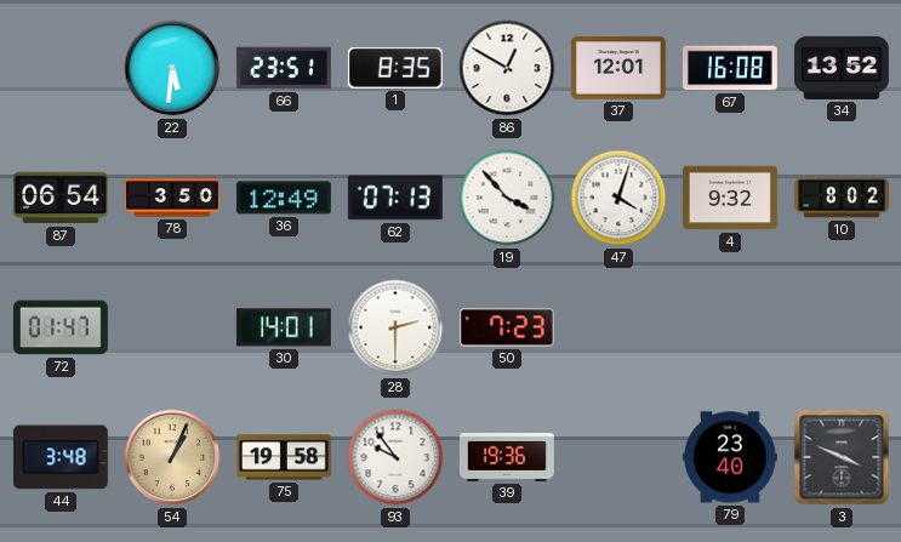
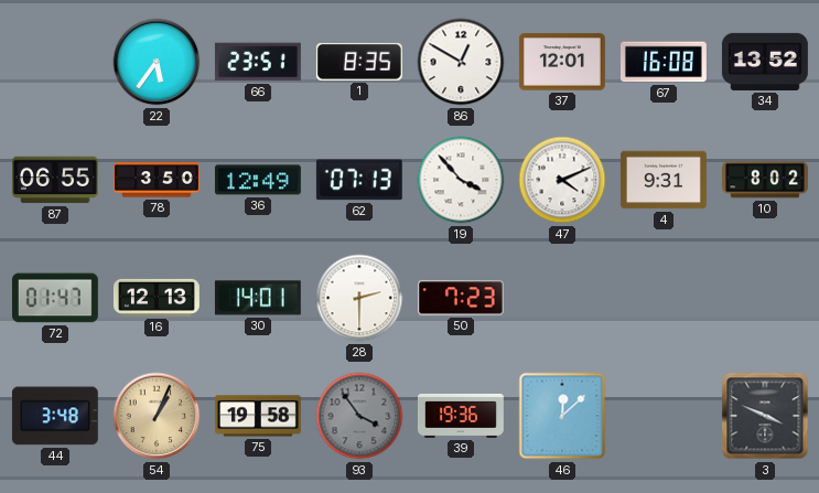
22: 5:31 -> 5:36 (157, 62)
87: 06:54 -> 06:55 (55, 180)
47: 4:03 -> 4:11 (562, 180)
4: 9:32 -> 9:31 (664, 180)
16: none -> 12:13 (157, 298)
93: 9:54 -> 3:54 (359, 416)
93 dial: white -> grey (359, 416)
46: none -> 12:08 (562, 416)
79: 23:40 -> none (730, 457)
